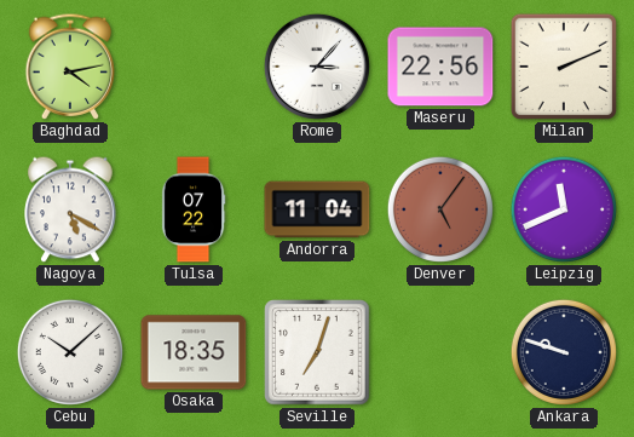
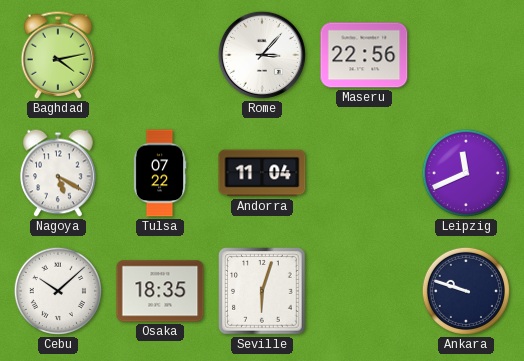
Milan: 2:11 -> none (564, 67)
Denver: 5:06 -> none (440, 209)
Seville: 7:03 -> 6:03 (262, 291)
